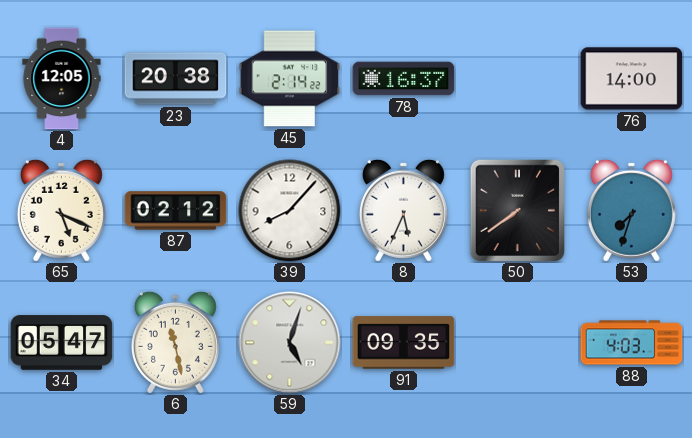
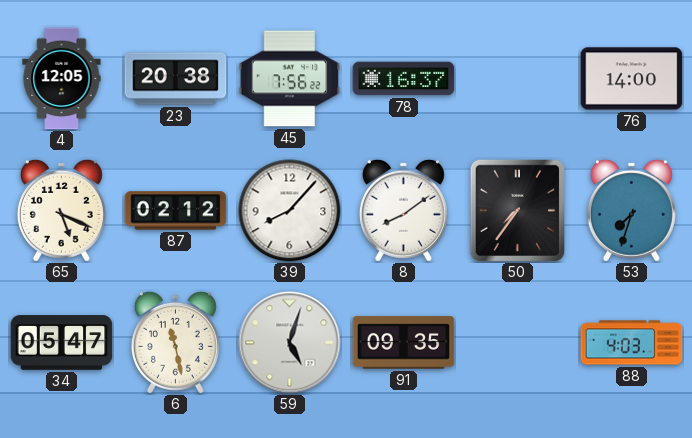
45: 2:14 -> 7:56 (290, 79)
8: 5:34 -> 8:09 (403, 210)
50: 7:39 -> 7:36 (517, 210)
